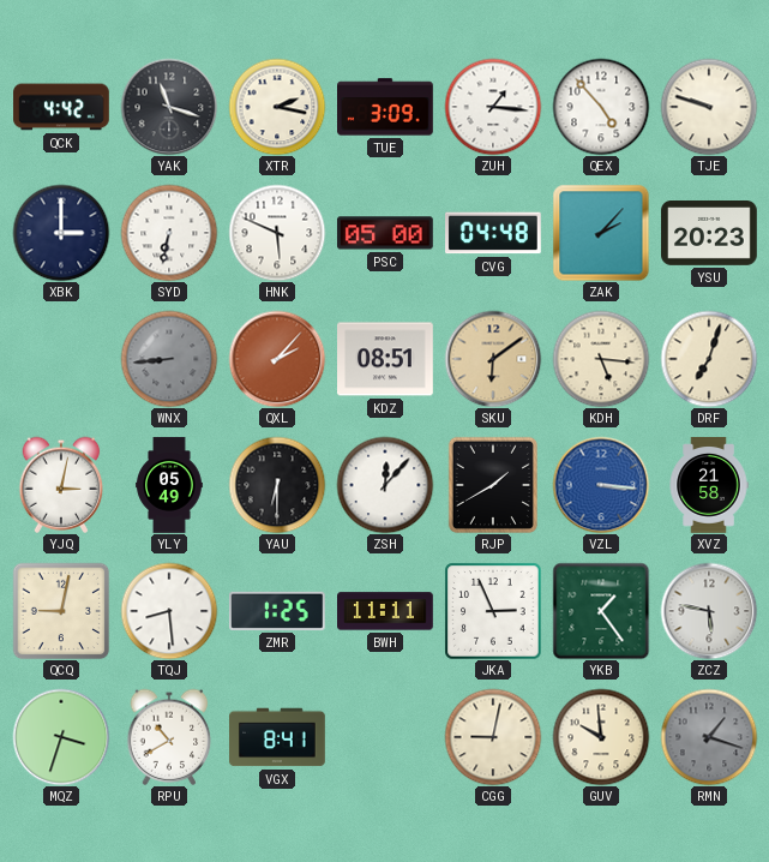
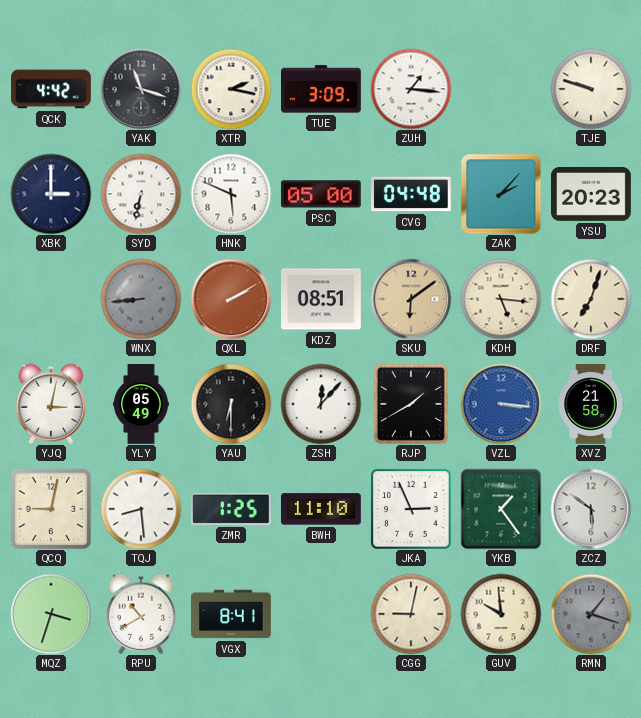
QEX: 4:53 -> none (601, 107)
QXL: 2:07 -> 2:10 (231, 299)
BWH: 11:11 -> 11:10 (322, 509)
ZCZ: 5:47 -> 5:51 (591, 509)
